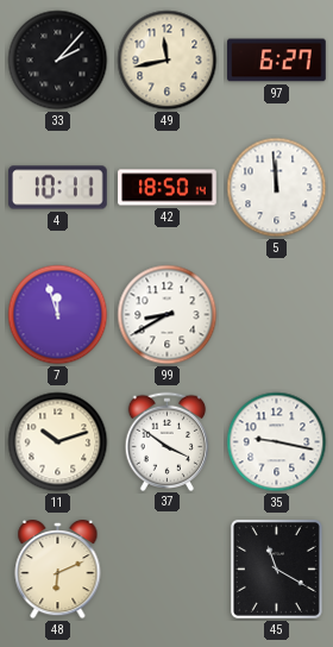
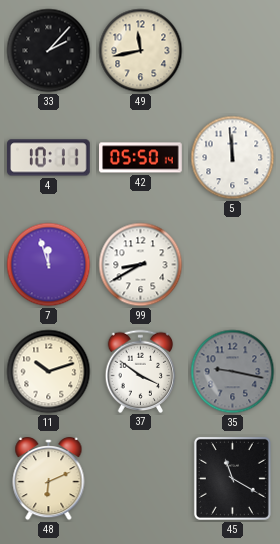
97: 6:27 -> none (277, 61)
42: 18:50 -> 05:50 (141, 158)
35 dial: white -> grey (233, 372)
